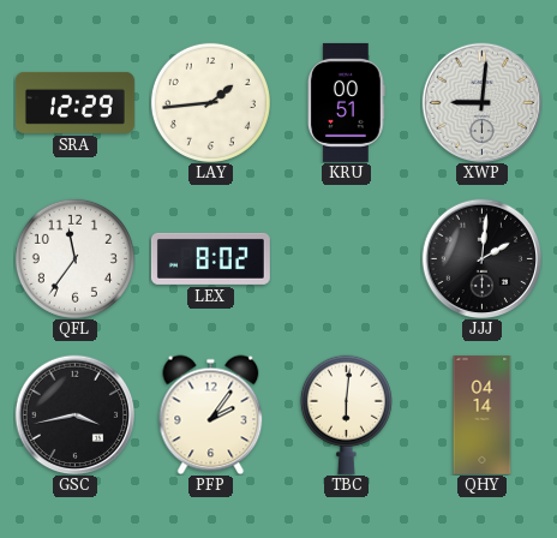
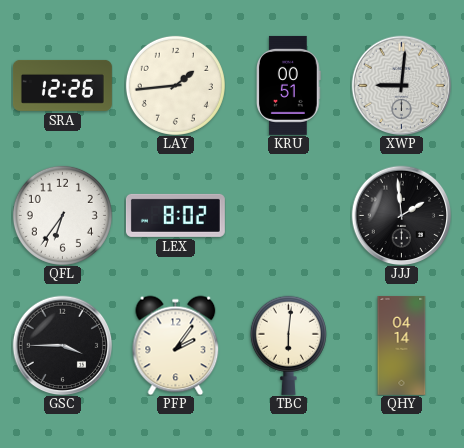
SRA: 12:29 -> 12:26 (62, 85)
QFL: 11:36 -> 6:36 (62, 215)
JJJ: 2:01 -> 1:59 (401, 215)
GSC: 3:43 -> 3:45 (62, 345)
